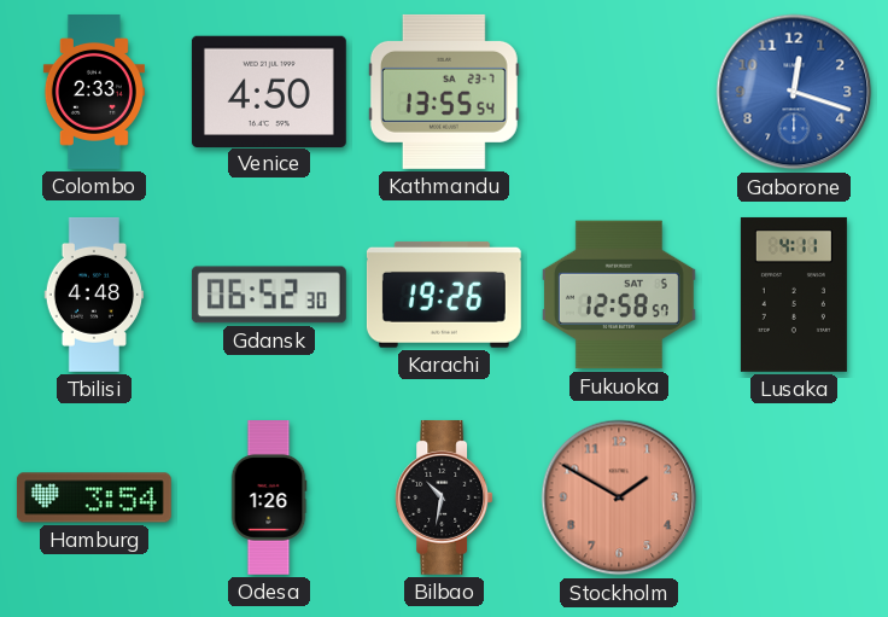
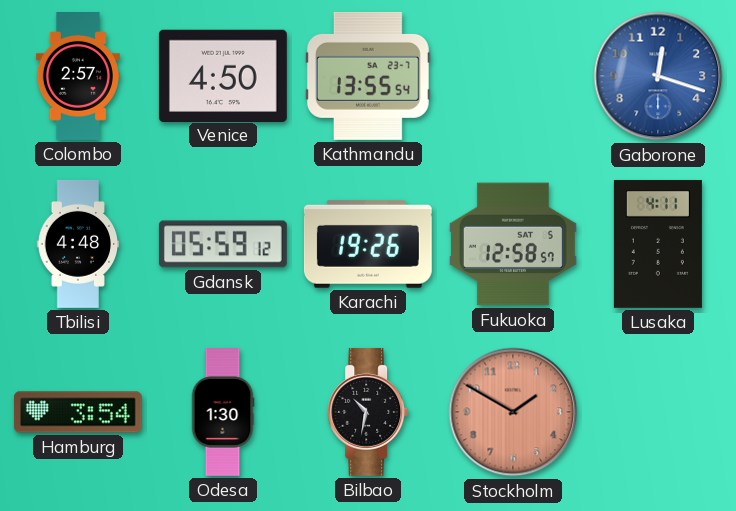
Colombo: 2:33 -> 2:57 (78, 77)
Gdansk: 06:52 -> 05:59 (223, 244)
Odesa: 1:26 -> 1:30 (223, 413)
